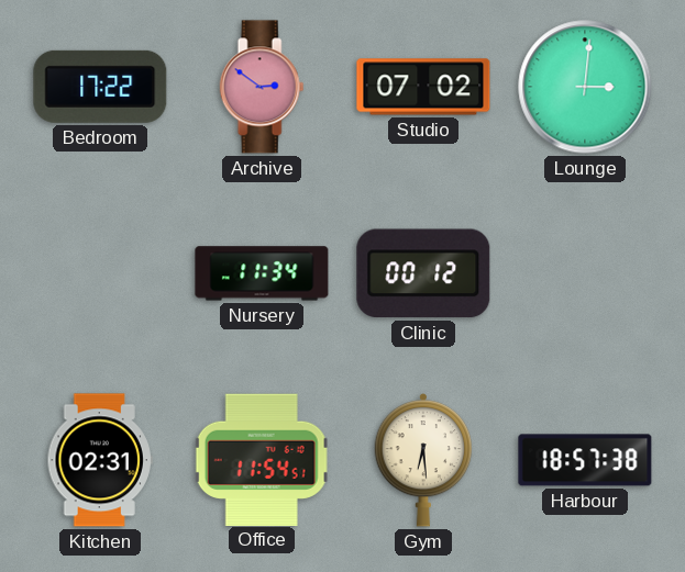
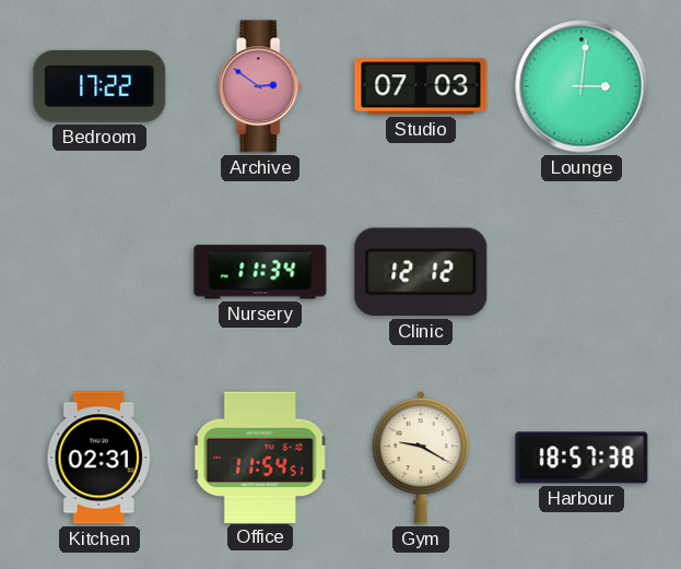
Studio: 07:02 -> 07:03 (421, 86)
Clinic: 00:12 -> 12:12 (421, 272)
Gym: 6:29 -> 9:20 (421, 458)
